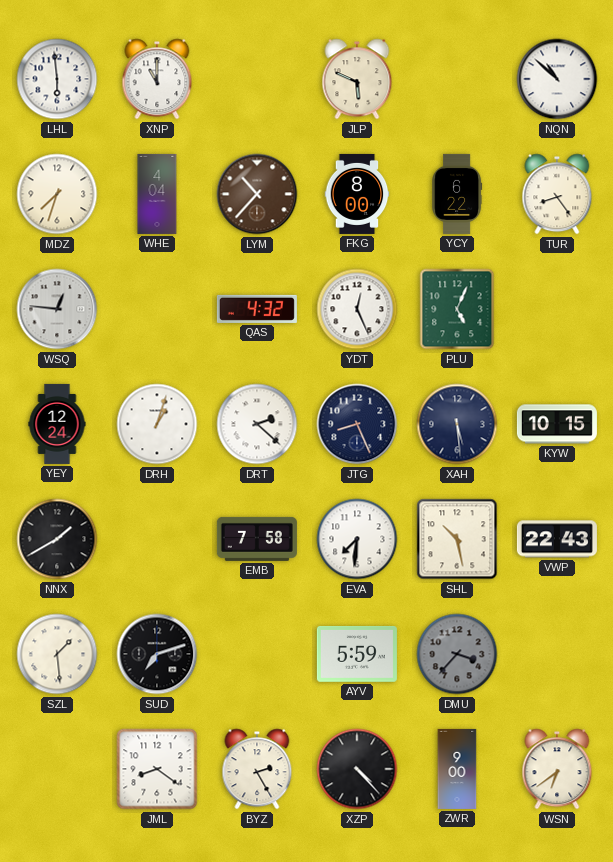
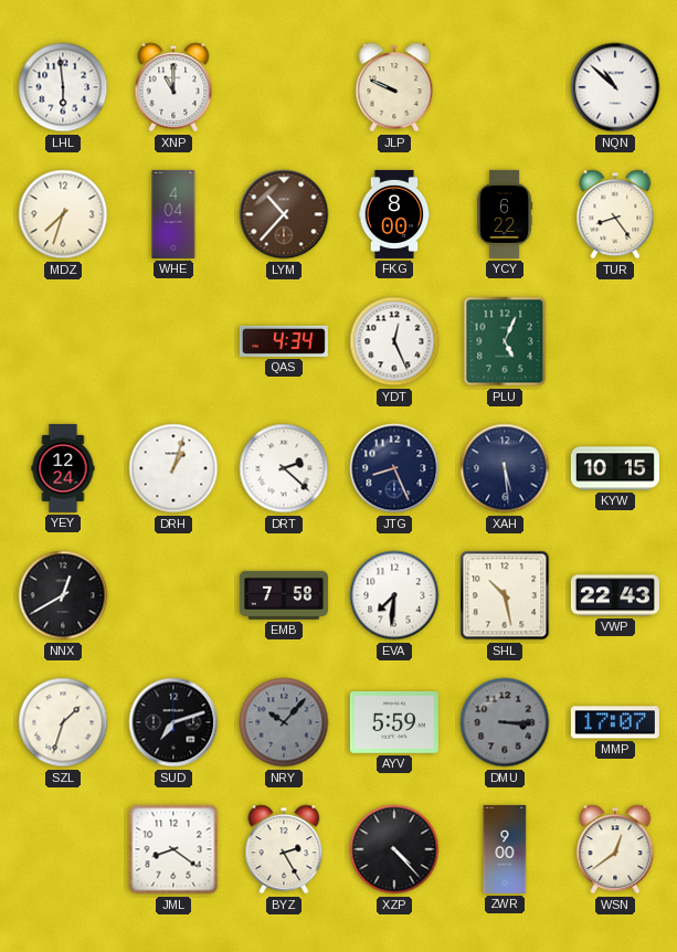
JLP: 5:49 -> 9:49 (394, 87)
WSQ: 12:46 -> none (57, 309)
QAS: 4:32 -> 4:34 (284, 341)
NNX: 1:40 -> 12:40 (63, 595)
SZL: 1:29 -> 1:33 (63, 722)
NRY: none -> 10:07 (284, 722)
DMU: 3:37 -> 3:15 (505, 722)
MMP: none -> 17:07 (615, 722)
WSN: 6:39 -> 12:39 (615, 849)
